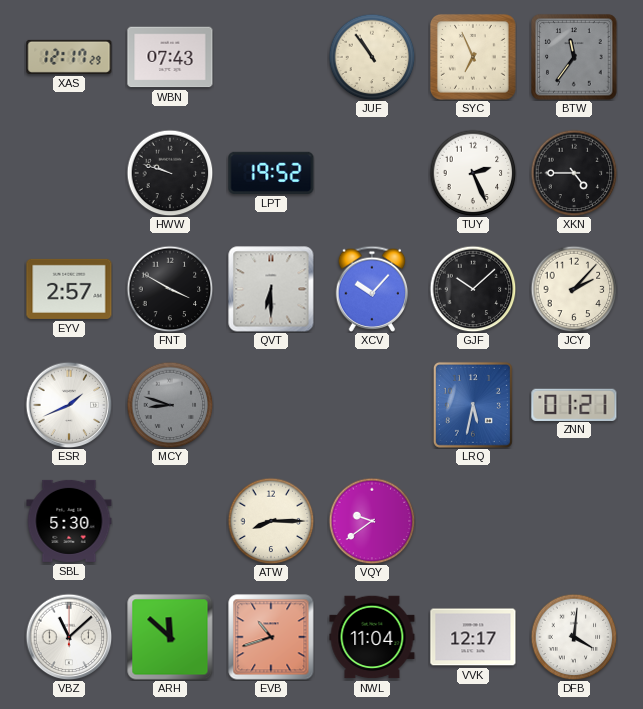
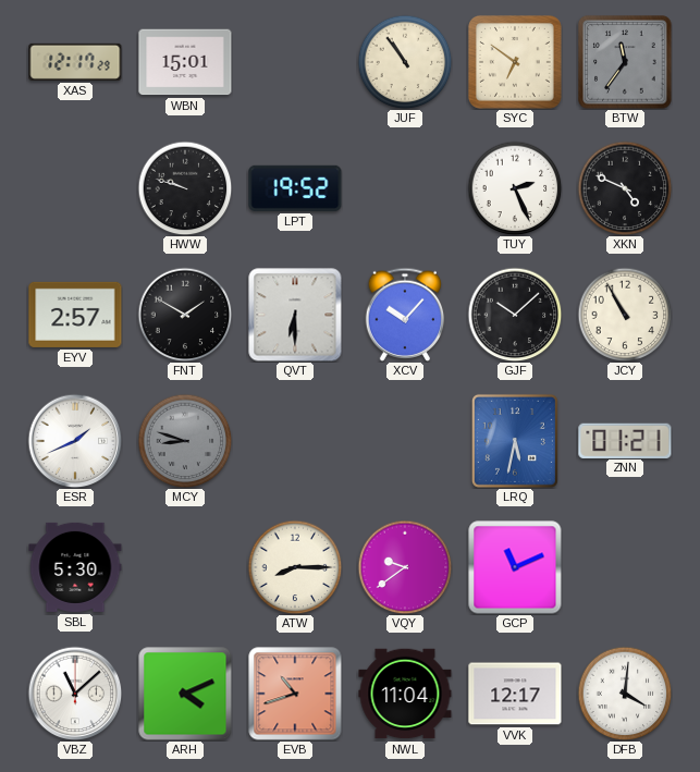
WBN: 07:43 -> 15:01 (185, 62)
SYC: 6:56 -> 6:51 (515, 62)
XKN: 4:45 -> 4:49 (625, 188)
FNT: 3:50 -> 1:50 (185, 315)
JCY: 2:07 -> 10:55 (625, 315)
GCP: none -> 11:11 (515, 567)
ARH: 11:52 -> 4:11 (185, 694)
